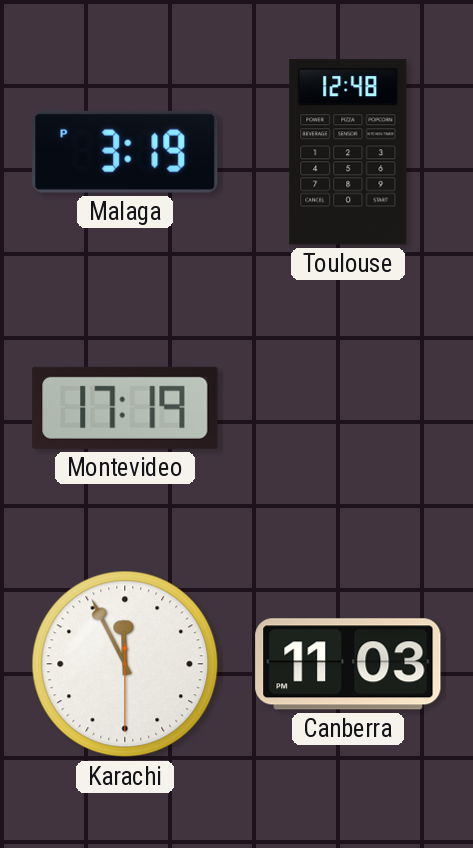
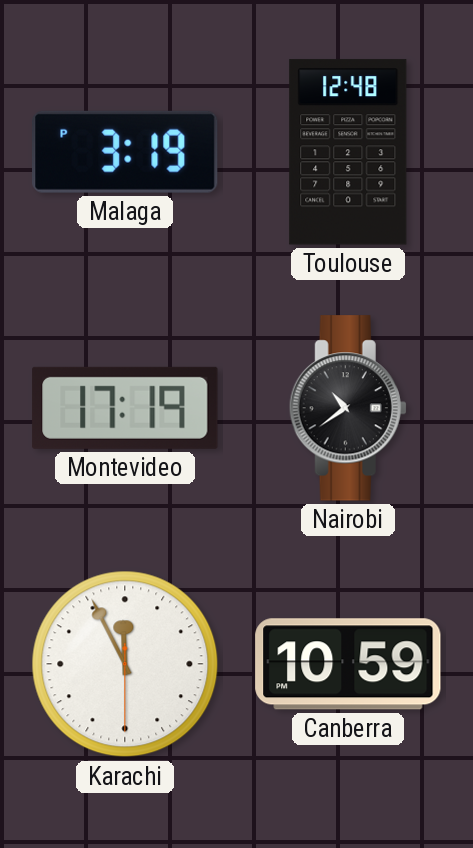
Nairobi: none -> 10:39 (348, 408)
Canberra: 11:03 -> 10:59 (348, 664)
